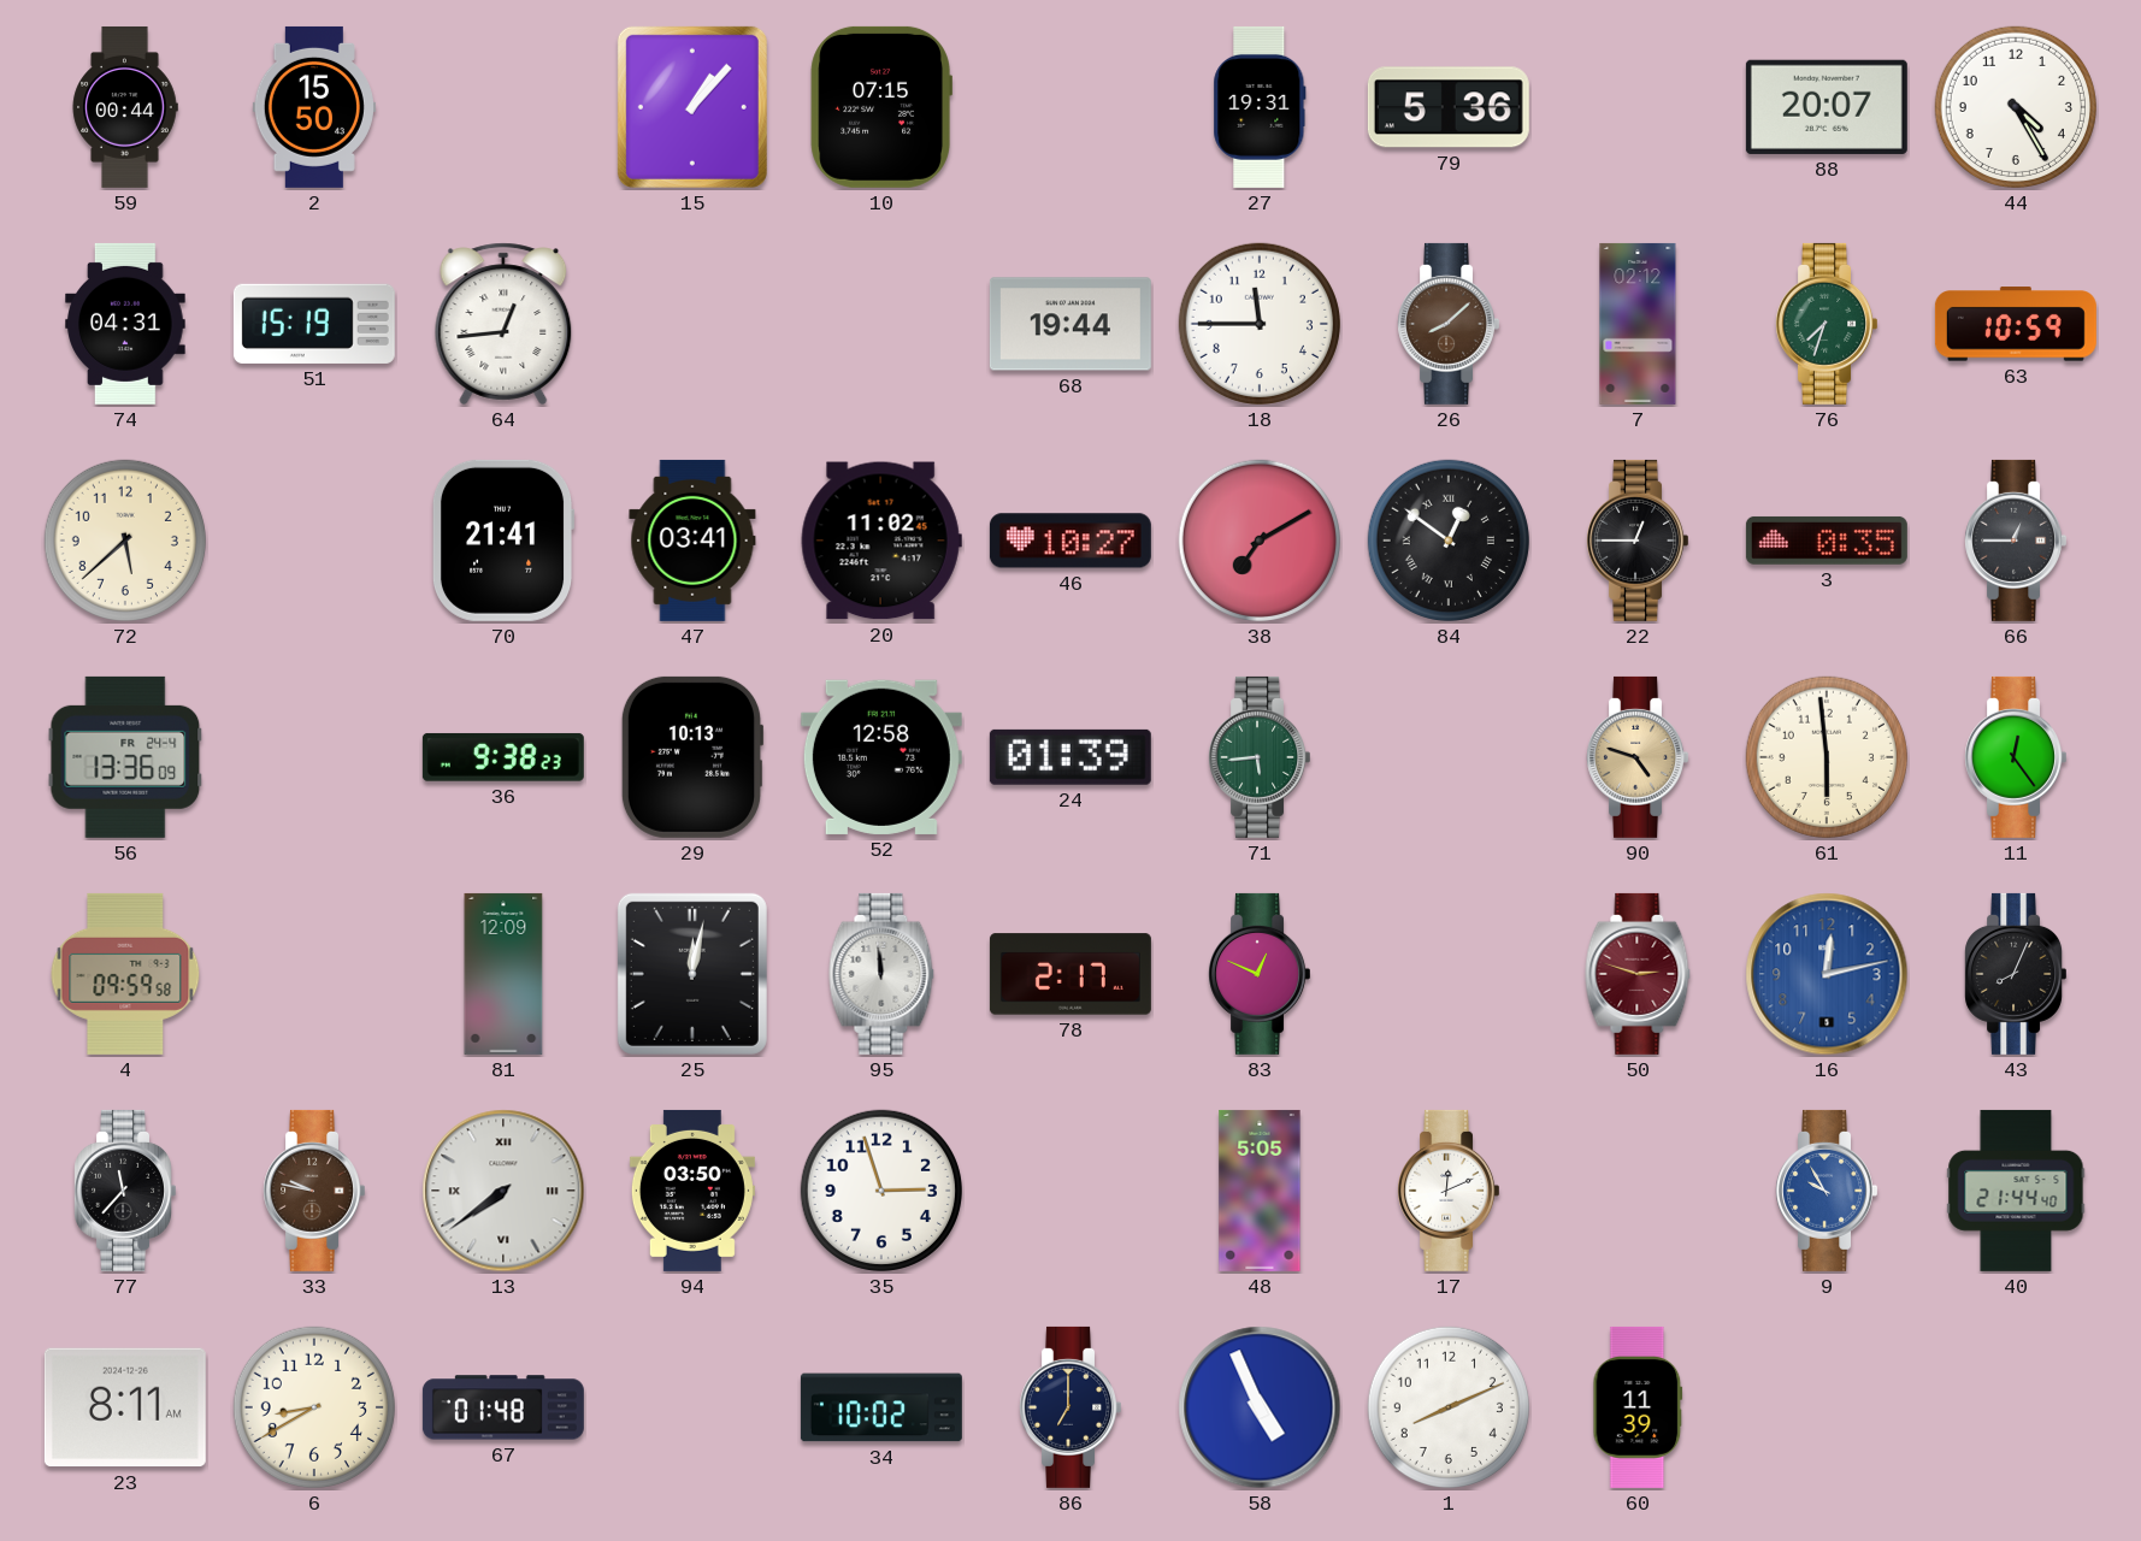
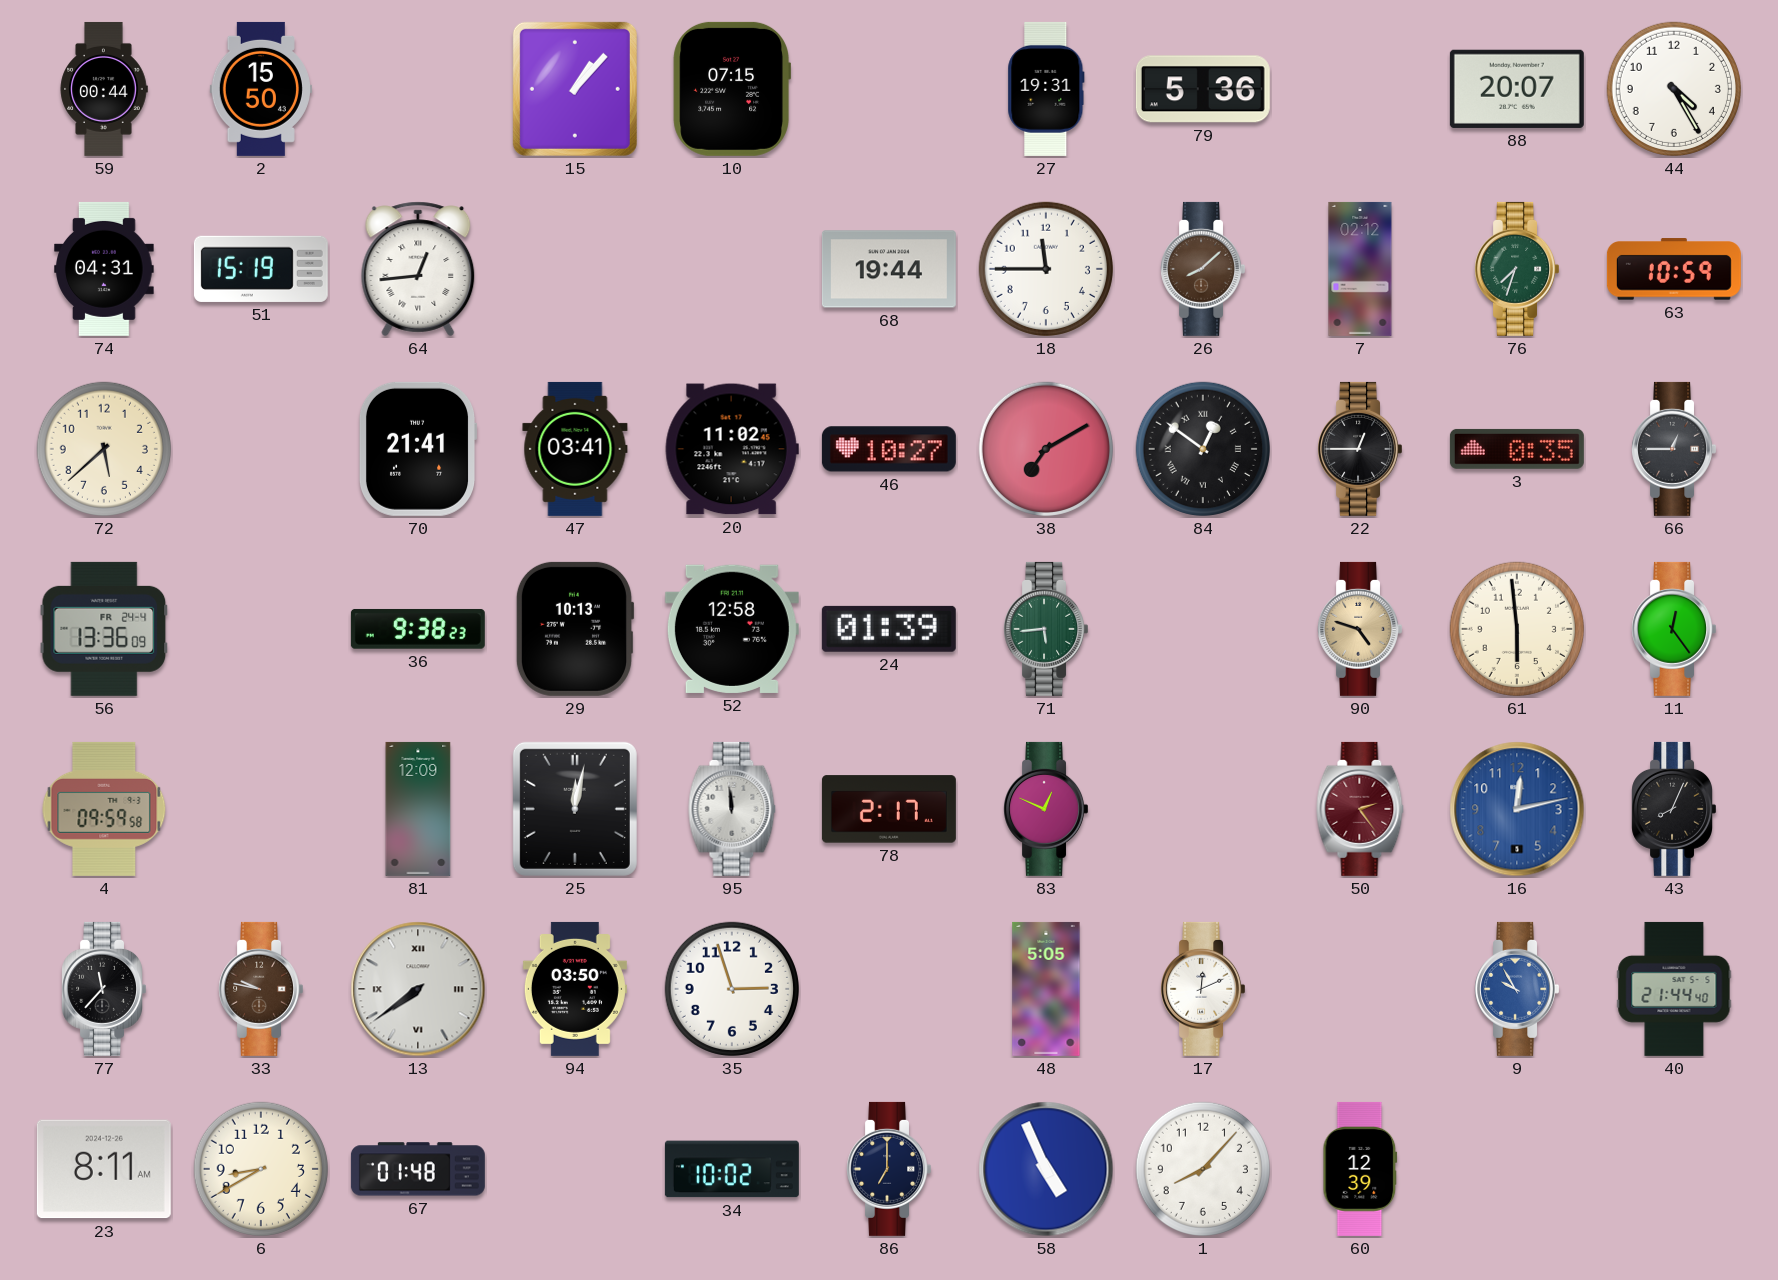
50: 2:48 -> 2:24 (1360, 809)
1: 8:11 -> 8:07 (1203, 1169)
60: 11:39 -> 12:39 (1360, 1169)
